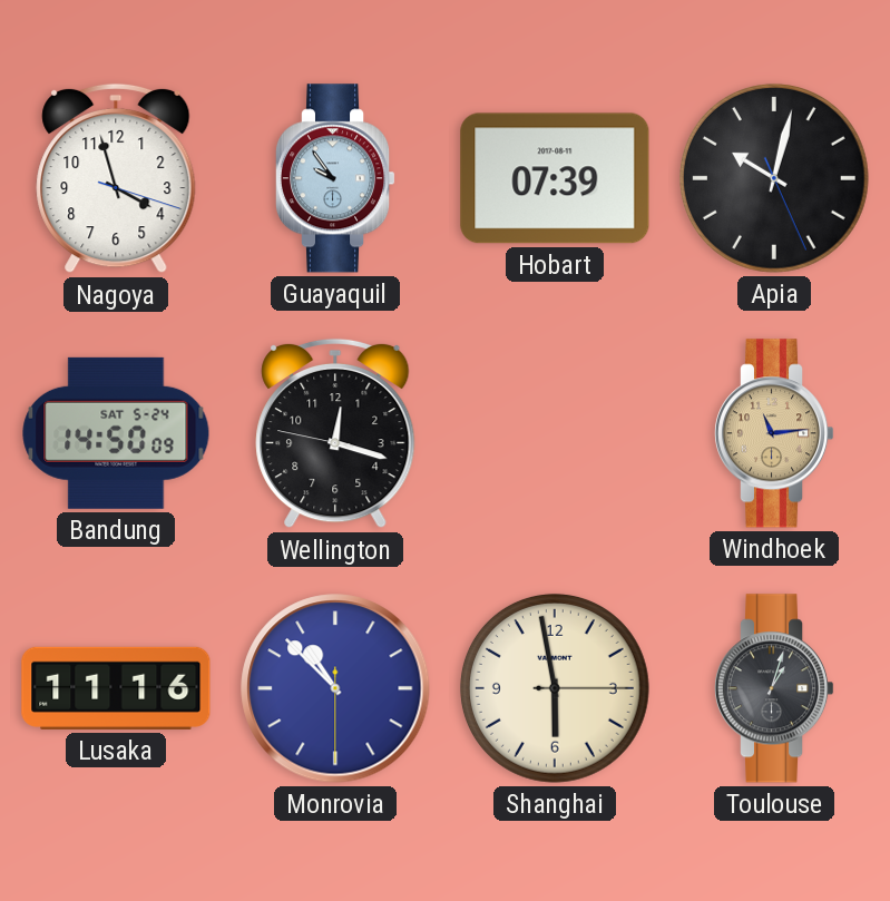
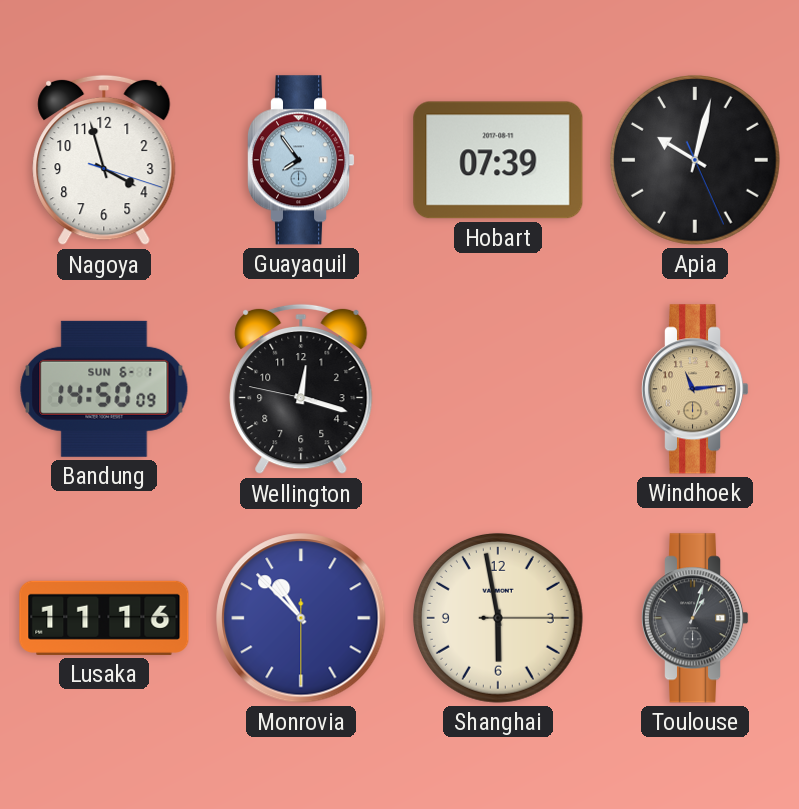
Guayaquil: 9:54 -> 7:54 (301, 160)
Bandung date: SAT 5-24 -> SUN 6-1 (104, 389)
